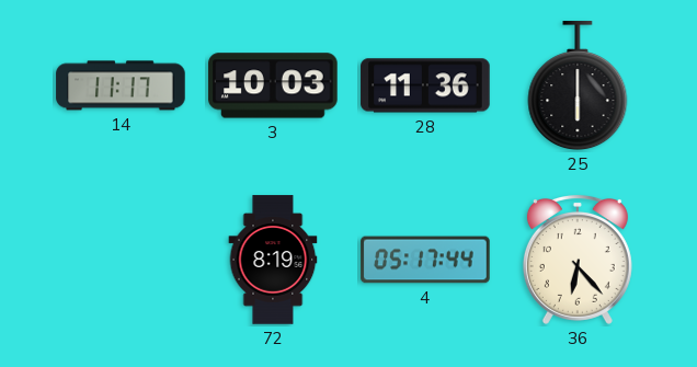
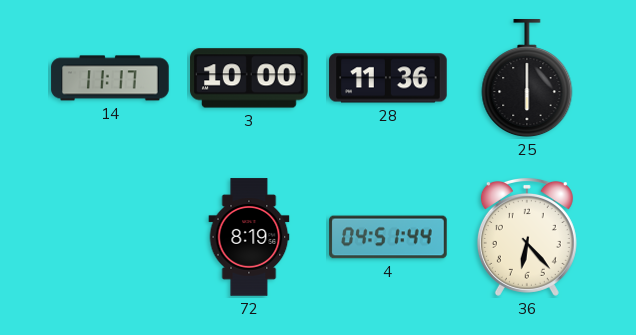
3: 10:03 -> 10:00 (249, 78)
4: 05:17 -> 04:51 (388, 237)
